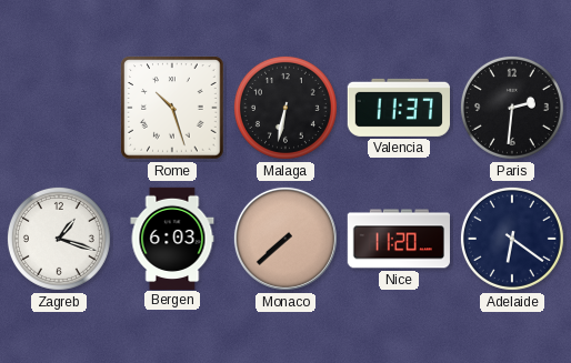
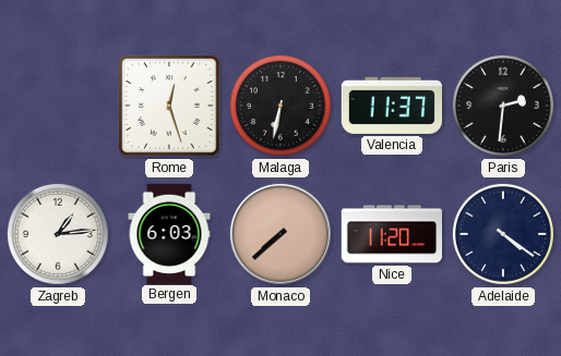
Rome: 10:27 -> 12:27 (169, 106)
Zagreb: 1:18 -> 1:14 (58, 234)
Adelaide: 6:21 -> 4:21 (503, 234)
